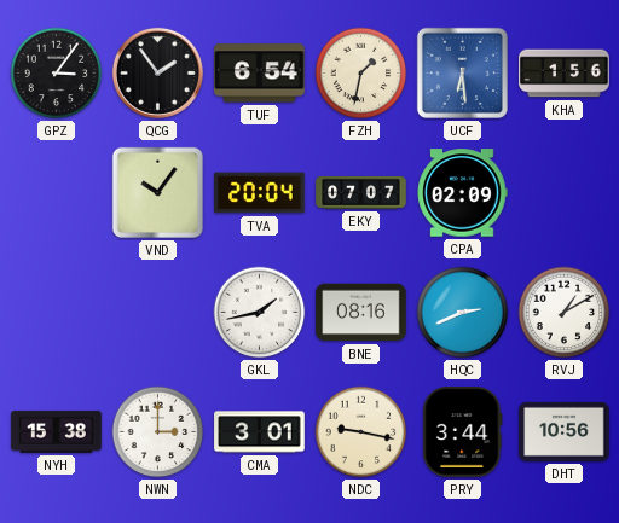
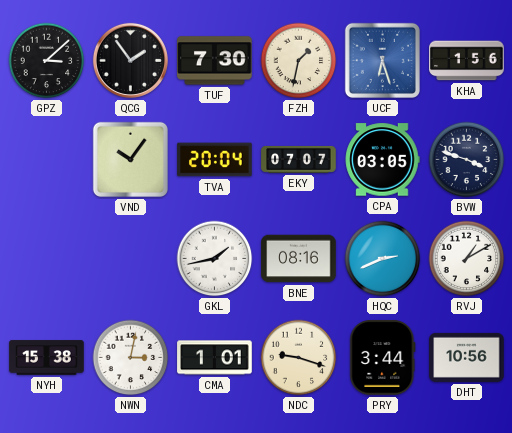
GPZ: 3:06 -> 3:08 (47, 61)
TUF: 6:54 -> 7:30 (215, 61)
UCF: 6:29 -> 6:27 (382, 60)
CPA: 02:09 -> 03:05 (382, 160)
BVW: none -> 3:48 (467, 160)
NWN: 3:00 -> 3:02 (131, 358)
CMA: 3:01 -> 1:01 (215, 358)
NDC: 9:17 -> 9:18 (299, 358)
